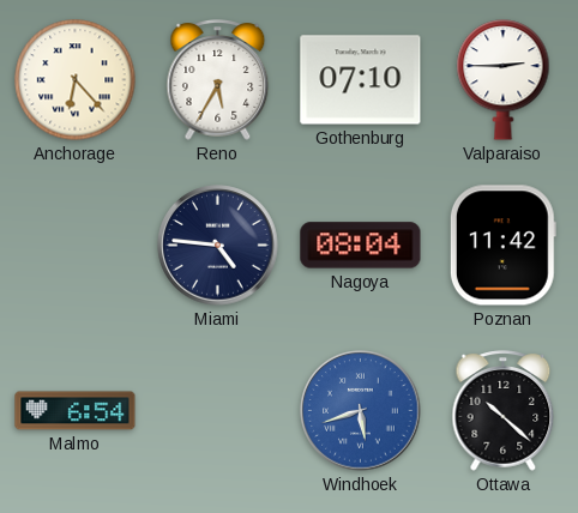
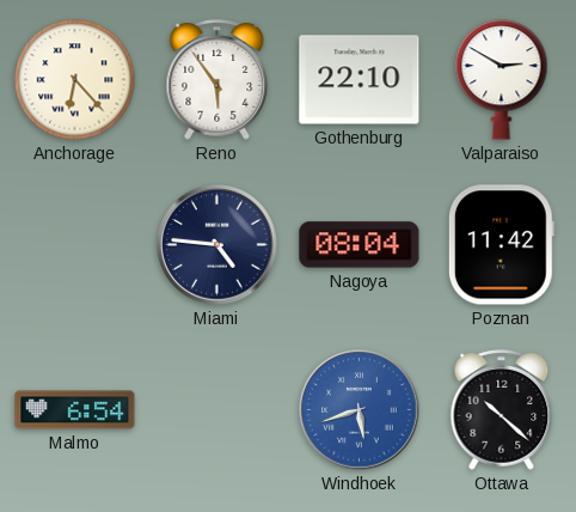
Reno: 5:35 -> 5:54 (217, 80)
Gothenburg: 07:10 -> 22:10 (360, 80)
Valparaiso: 2:45 -> 2:50 (502, 80)
